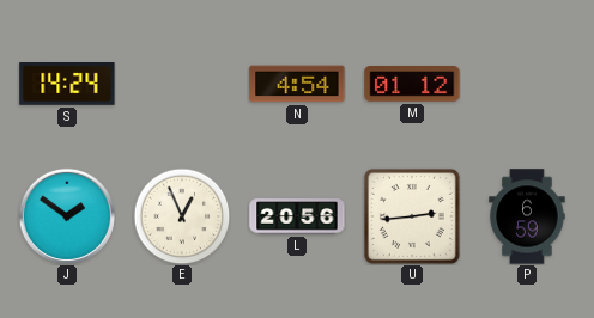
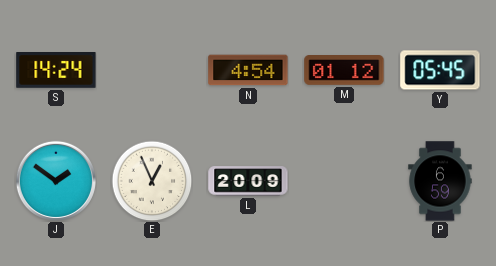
Y: none -> 05:45 (440, 70)
L: 20:56 -> 20:09 (248, 181)
U: 2:44 -> none (412, 216)
